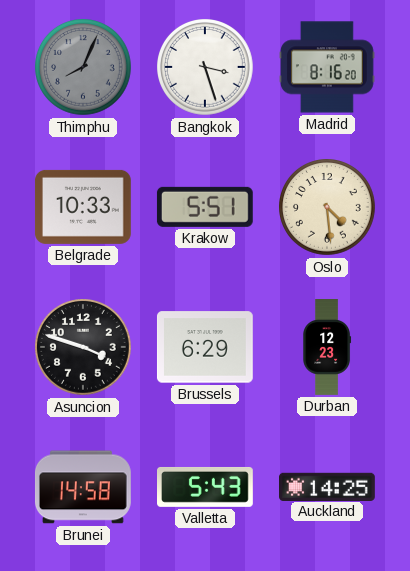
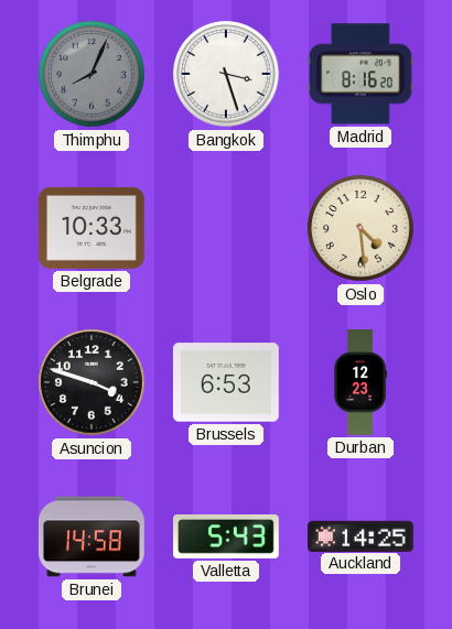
Krakow: 5:51 -> none (205, 207)
Brussels: 6:29 -> 6:53 (226, 382)
